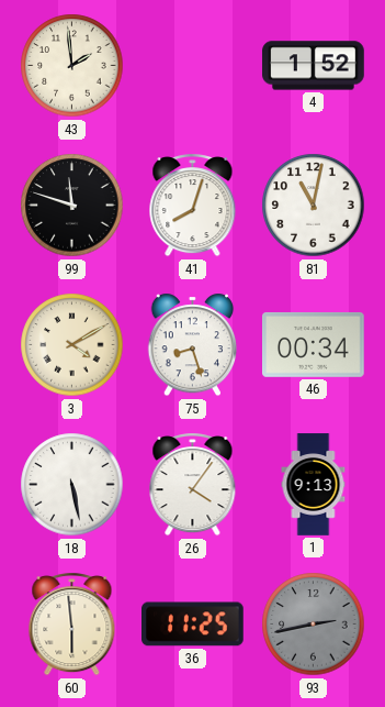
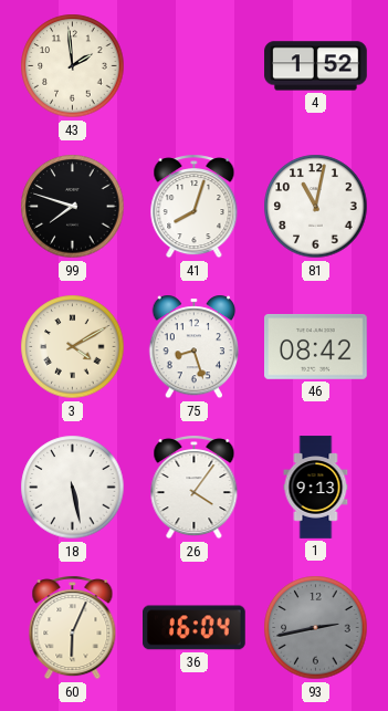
99: 11:48 -> 7:48 (73, 207)
46: 00:34 -> 08:42 (316, 346)
60: 5:59 -> 6:04 (73, 628)
36: 11:25 -> 16:04 (195, 628)
